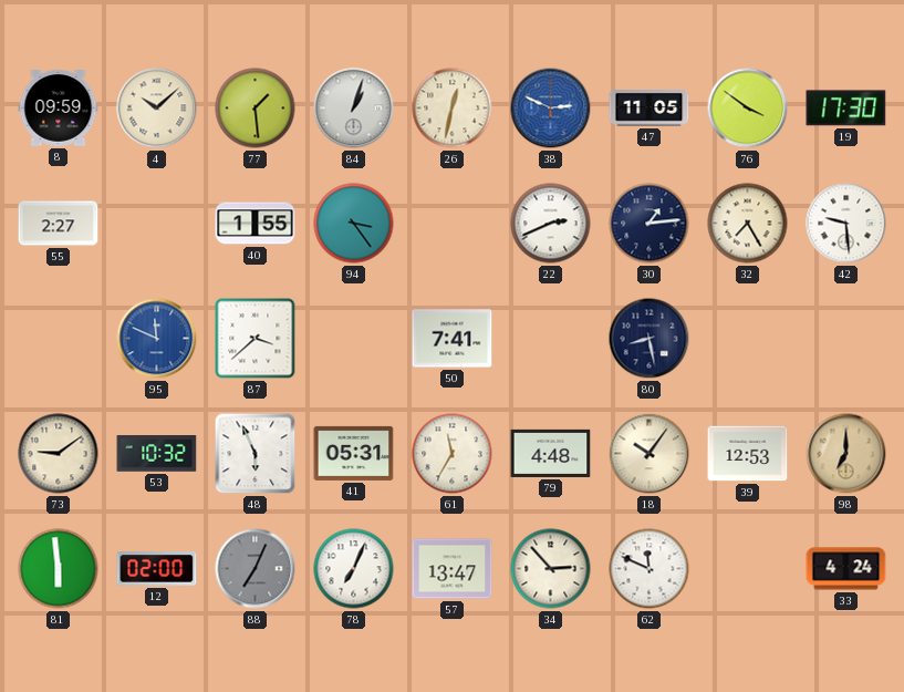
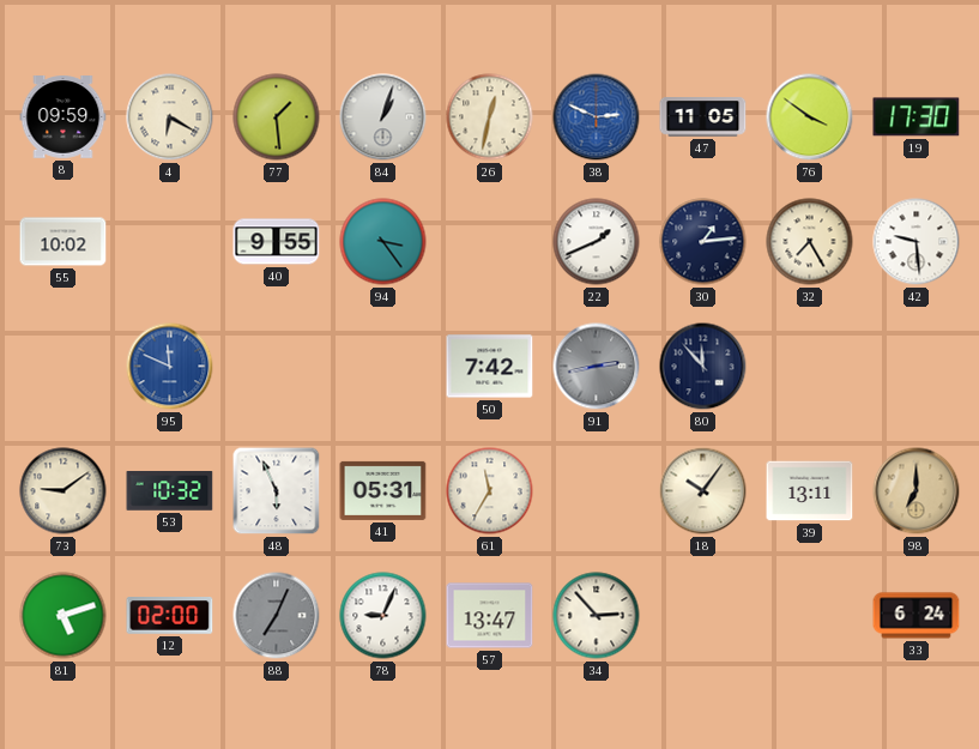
4: 10:08 -> 6:20 (170, 117)
55: 2:27 -> 10:02 (64, 242)
40: 1:55 -> 9:55 (277, 242)
22: 2:41 -> 1:41 (597, 242)
87: 3:38 -> none (256, 339)
50: 7:41 -> 7:42 (490, 367)
91: none -> 2:43 (597, 367)
80: 8:28 -> 11:53 (703, 367)
79: 4:48 -> none (551, 453)
39: 12:53 -> 13:11 (810, 491)
81: 5:59 -> 5:12 (64, 616)
78: 7:04 -> 9:04 (383, 616)
62: 11:49 -> none (650, 569)
33: 4:24 -> 6:24 (917, 616)
